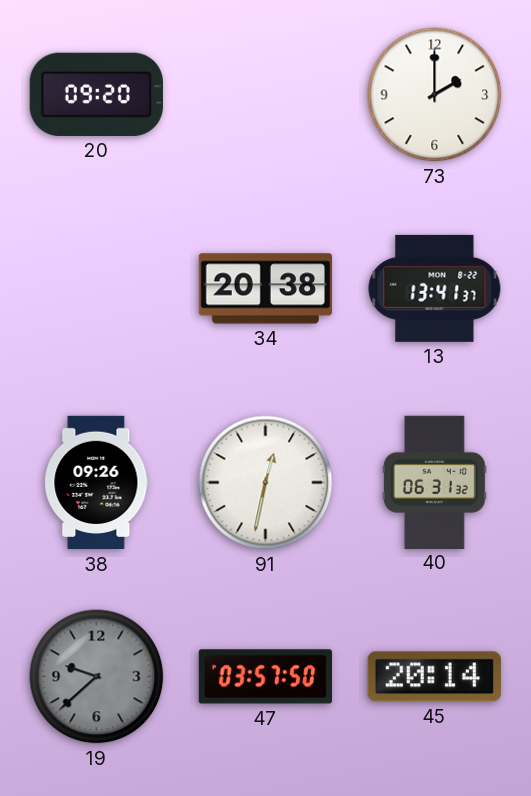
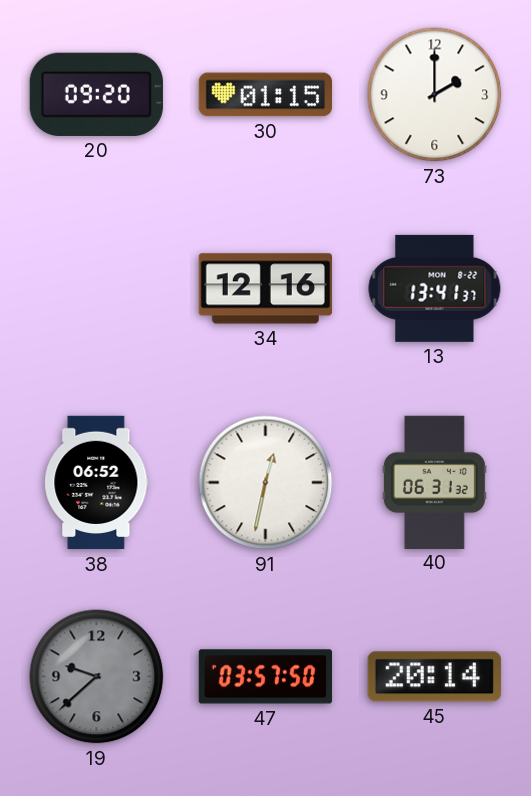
30: none -> 01:15 (265, 95)
34: 20:38 -> 12:16 (265, 289)
38: 09:26 -> 06:52 (97, 483)
